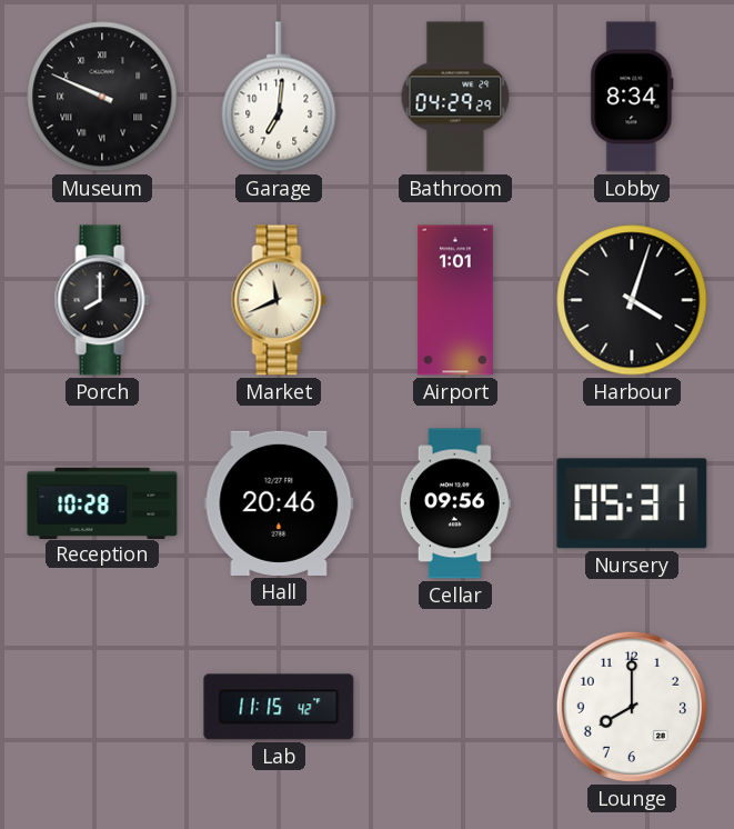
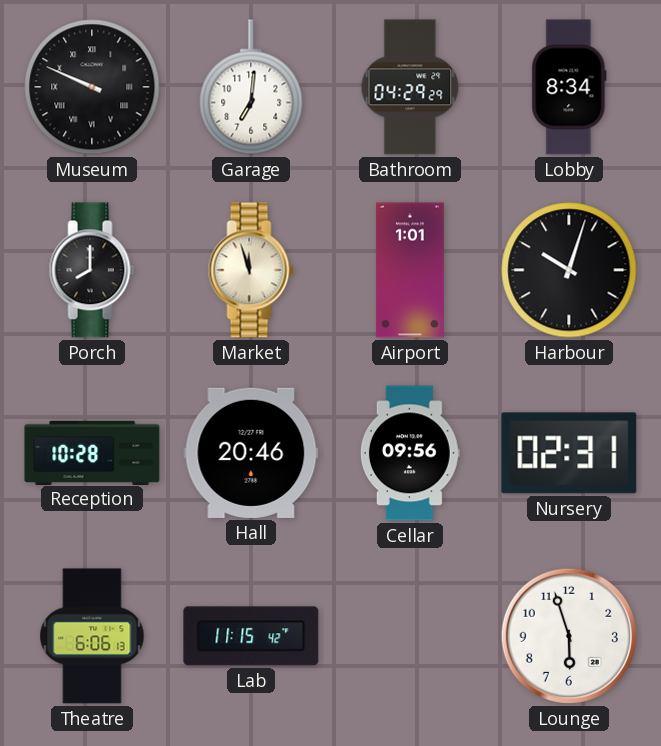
Market: 11:41 -> 11:57 (251, 270)
Harbour: 4:03 -> 10:03 (569, 270)
Nursery: 05:31 -> 02:31 (569, 453)
Theatre: none -> 6:06 (92, 636)
Lounge: 8:00 -> 5:57 (569, 636)
